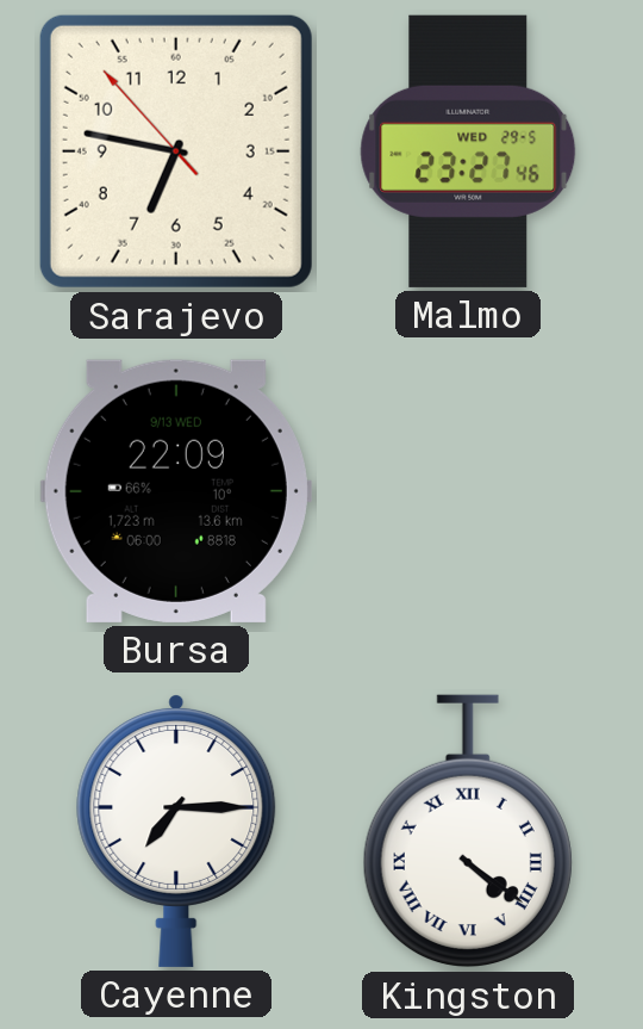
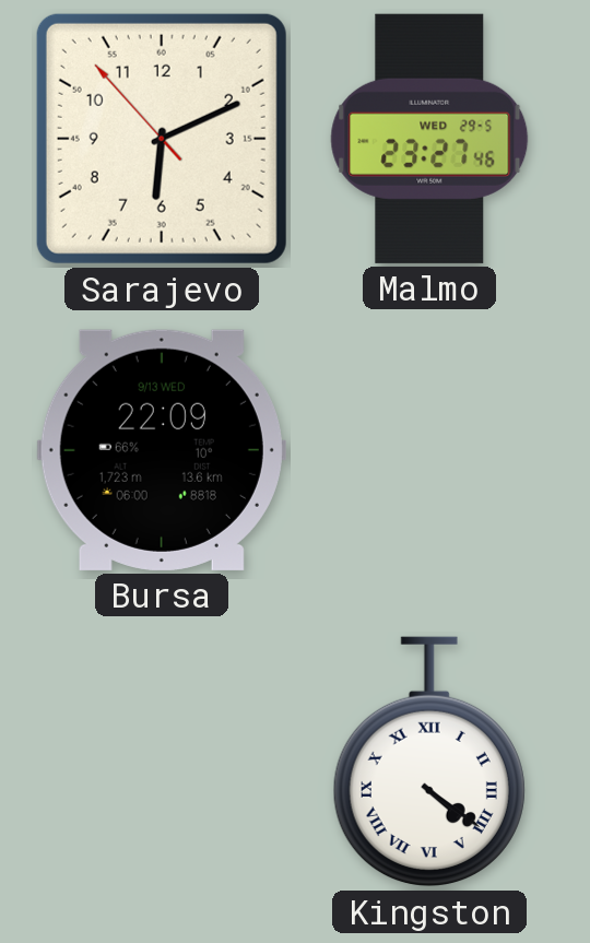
Sarajevo: 6:46 -> 6:10 (162, 139)
Cayenne: 7:15 -> none (176, 830)
